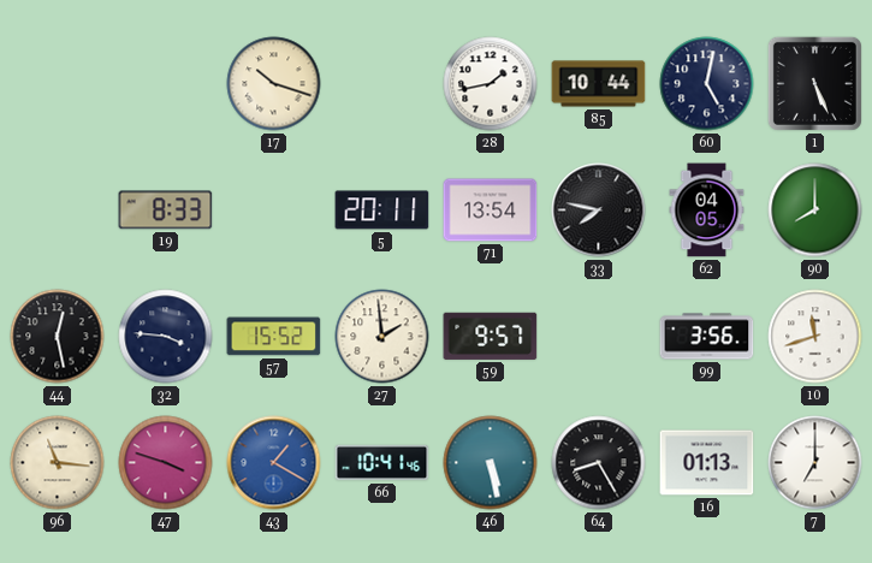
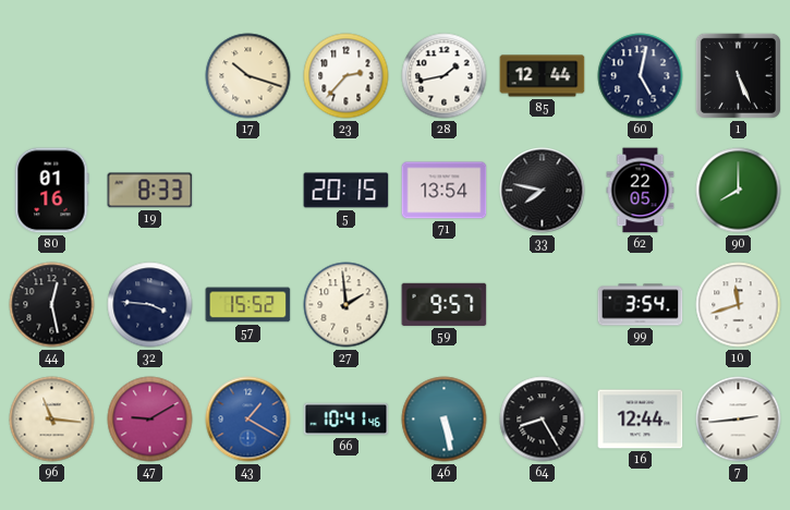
23: none -> 2:37 (347, 76)
85: 10:44 -> 12:44 (543, 76)
80: none -> 01:16 (52, 191)
5: 20:11 -> 20:15 (347, 191)
62: 04:05 -> 22:05 (641, 191)
99: 3:56 -> 3:54 (641, 305)
47: 3:48 -> 9:10 (150, 420)
16: 01:13 -> 12:44 (641, 420)
7: 7:00 -> 2:44 (739, 420)
